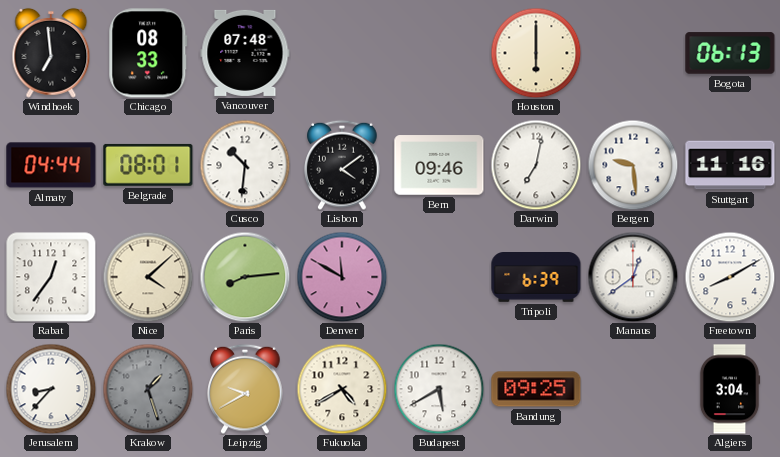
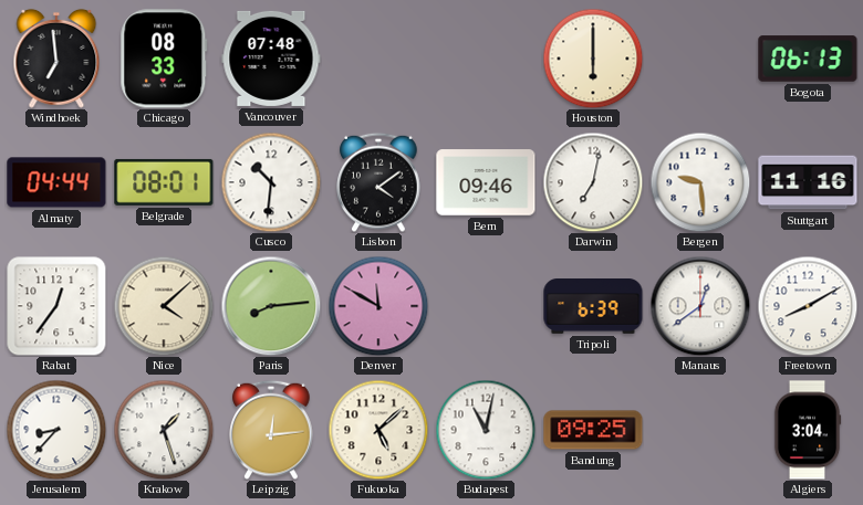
Krakow dial: grey -> white (164, 430)
Leipzig: 9:40 -> 12:14 (271, 430)
Fukuoka: 4:40 -> 5:08 (378, 430)
Budapest: 5:40 -> 11:02 (486, 430)
